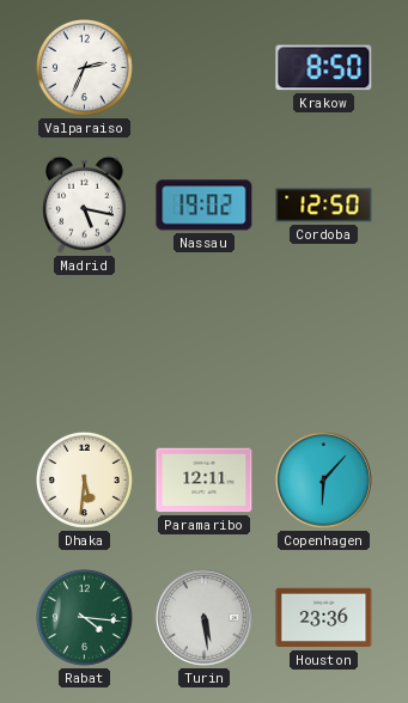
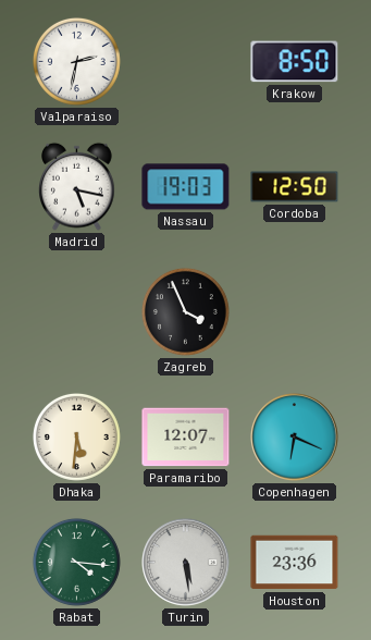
Valparaiso: 2:34 -> 2:32 (76, 61)
Nassau: 19:02 -> 19:03 (186, 187)
Zagreb: none -> 3:56 (185, 311)
Paramaribo: 12:11 -> 12:07 (186, 438)
Copenhagen: 6:07 -> 6:19 (295, 438)
